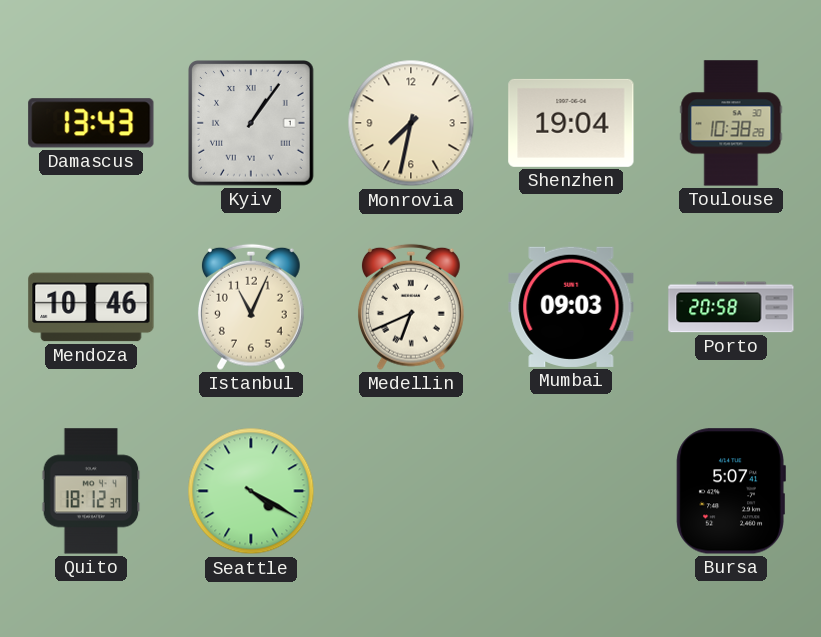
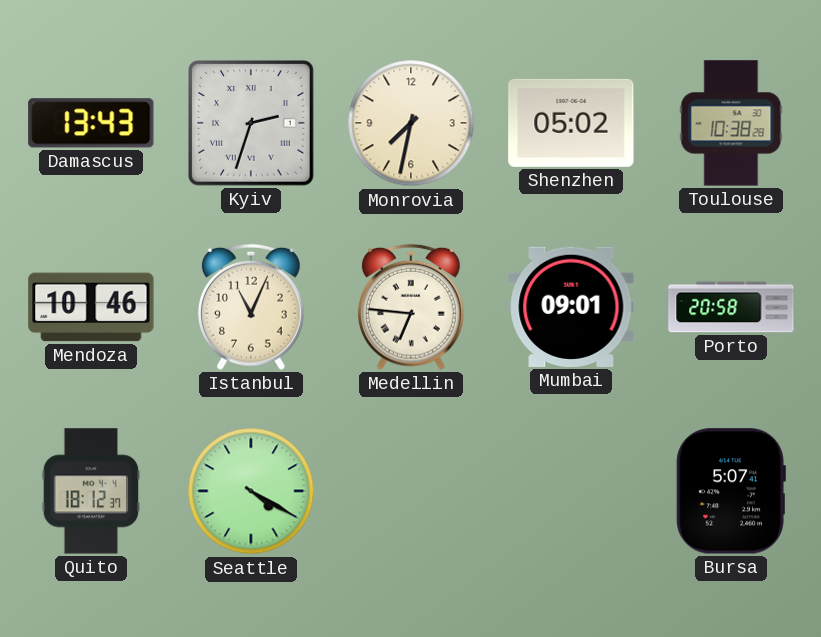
Kyiv: 1:06 -> 2:33 (252, 124)
Shenzhen: 19:04 -> 05:02 (571, 123)
Medellin: 6:41 -> 6:46 (411, 307)
Mumbai: 09:03 -> 09:01 (571, 307)
